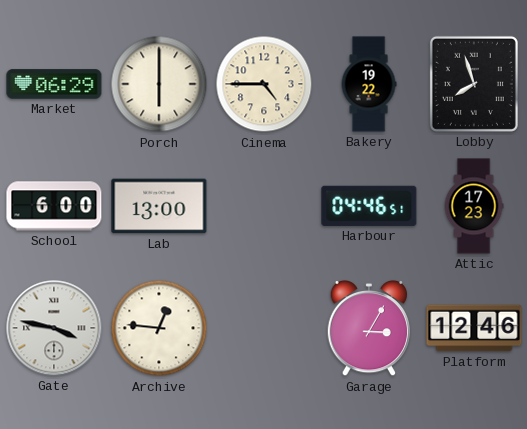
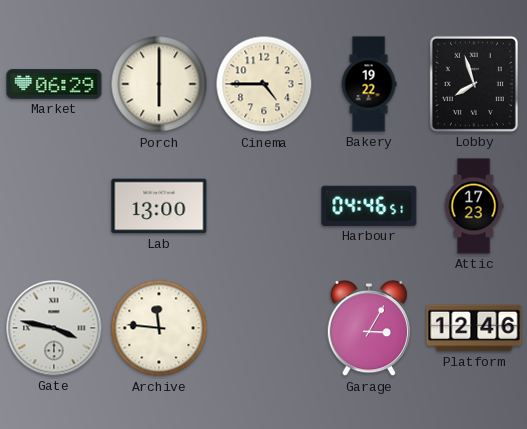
School: 6:00 -> none (54, 206)
Archive: 12:46 -> 11:46 (159, 328)
